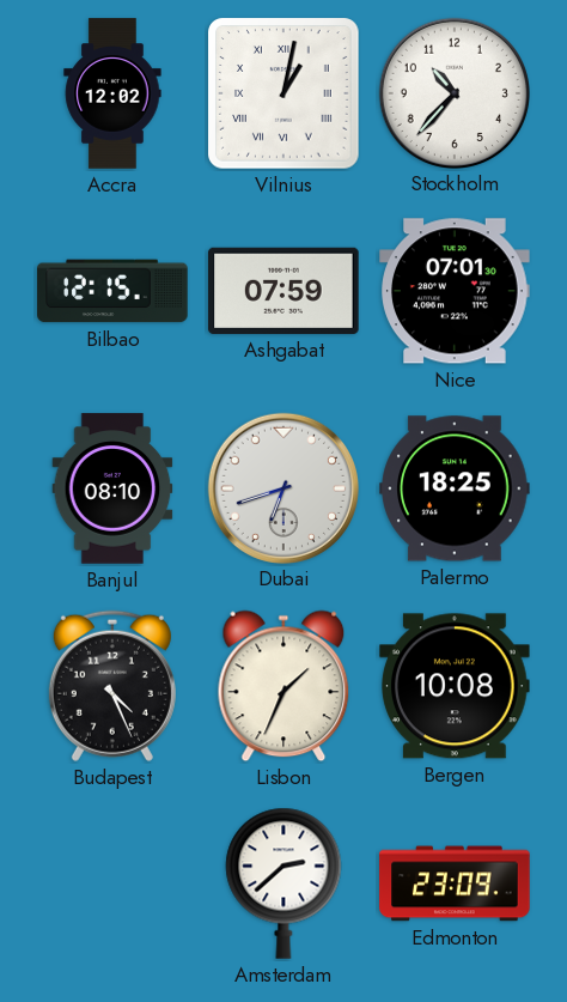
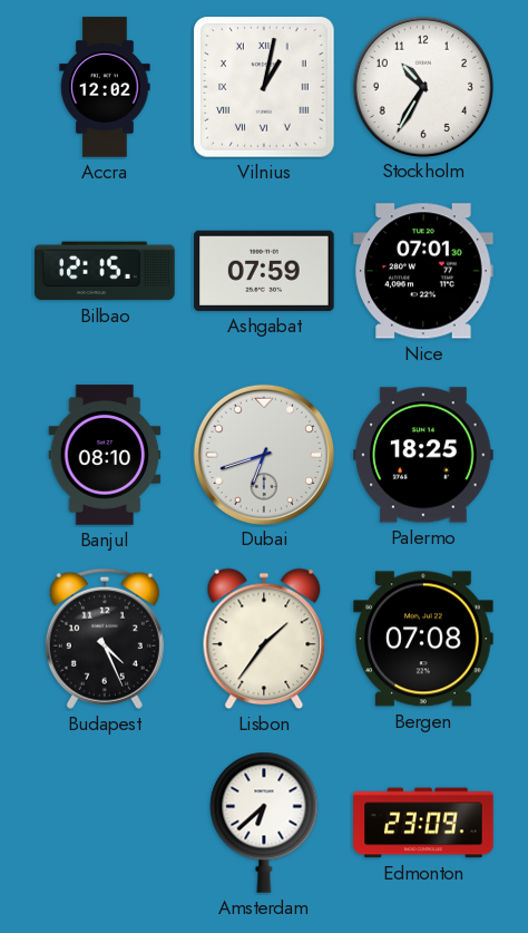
Stockholm: 10:37 -> 10:35 (422, 86)
Lisbon: 1:34 -> 1:36 (264, 639)
Bergen: 10:08 -> 07:08 (423, 639)
Amsterdam: 2:38 -> 6:38 (264, 823)
